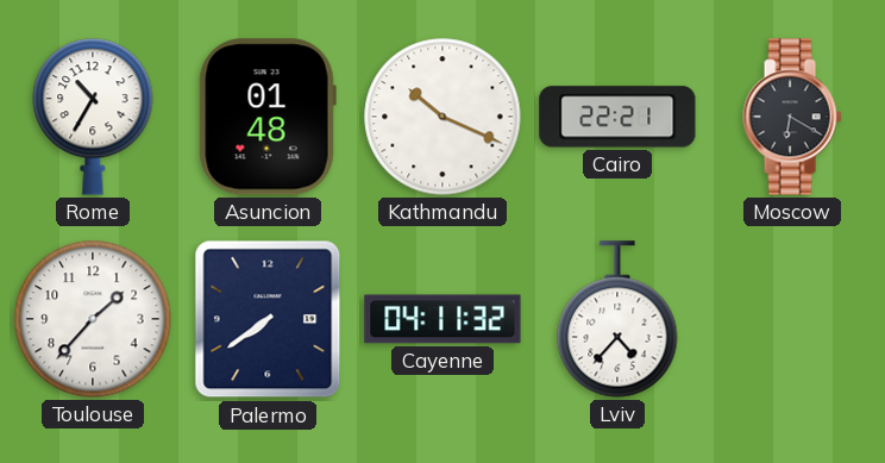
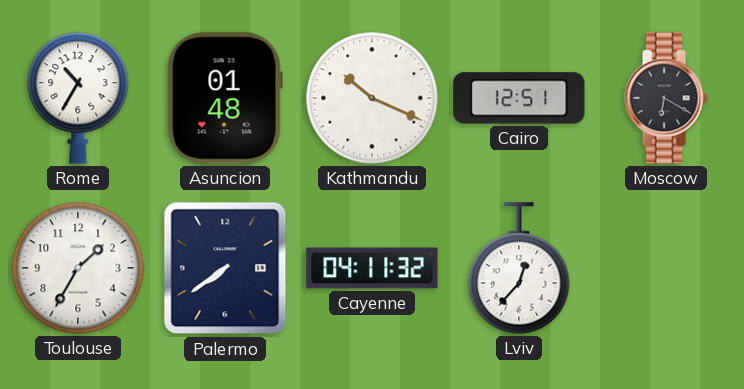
Cairo: 22:21 -> 12:51 (519, 98)
Toulouse: 1:37 -> 1:35 (78, 268)
Lviv: 4:37 -> 12:37 (519, 268)
